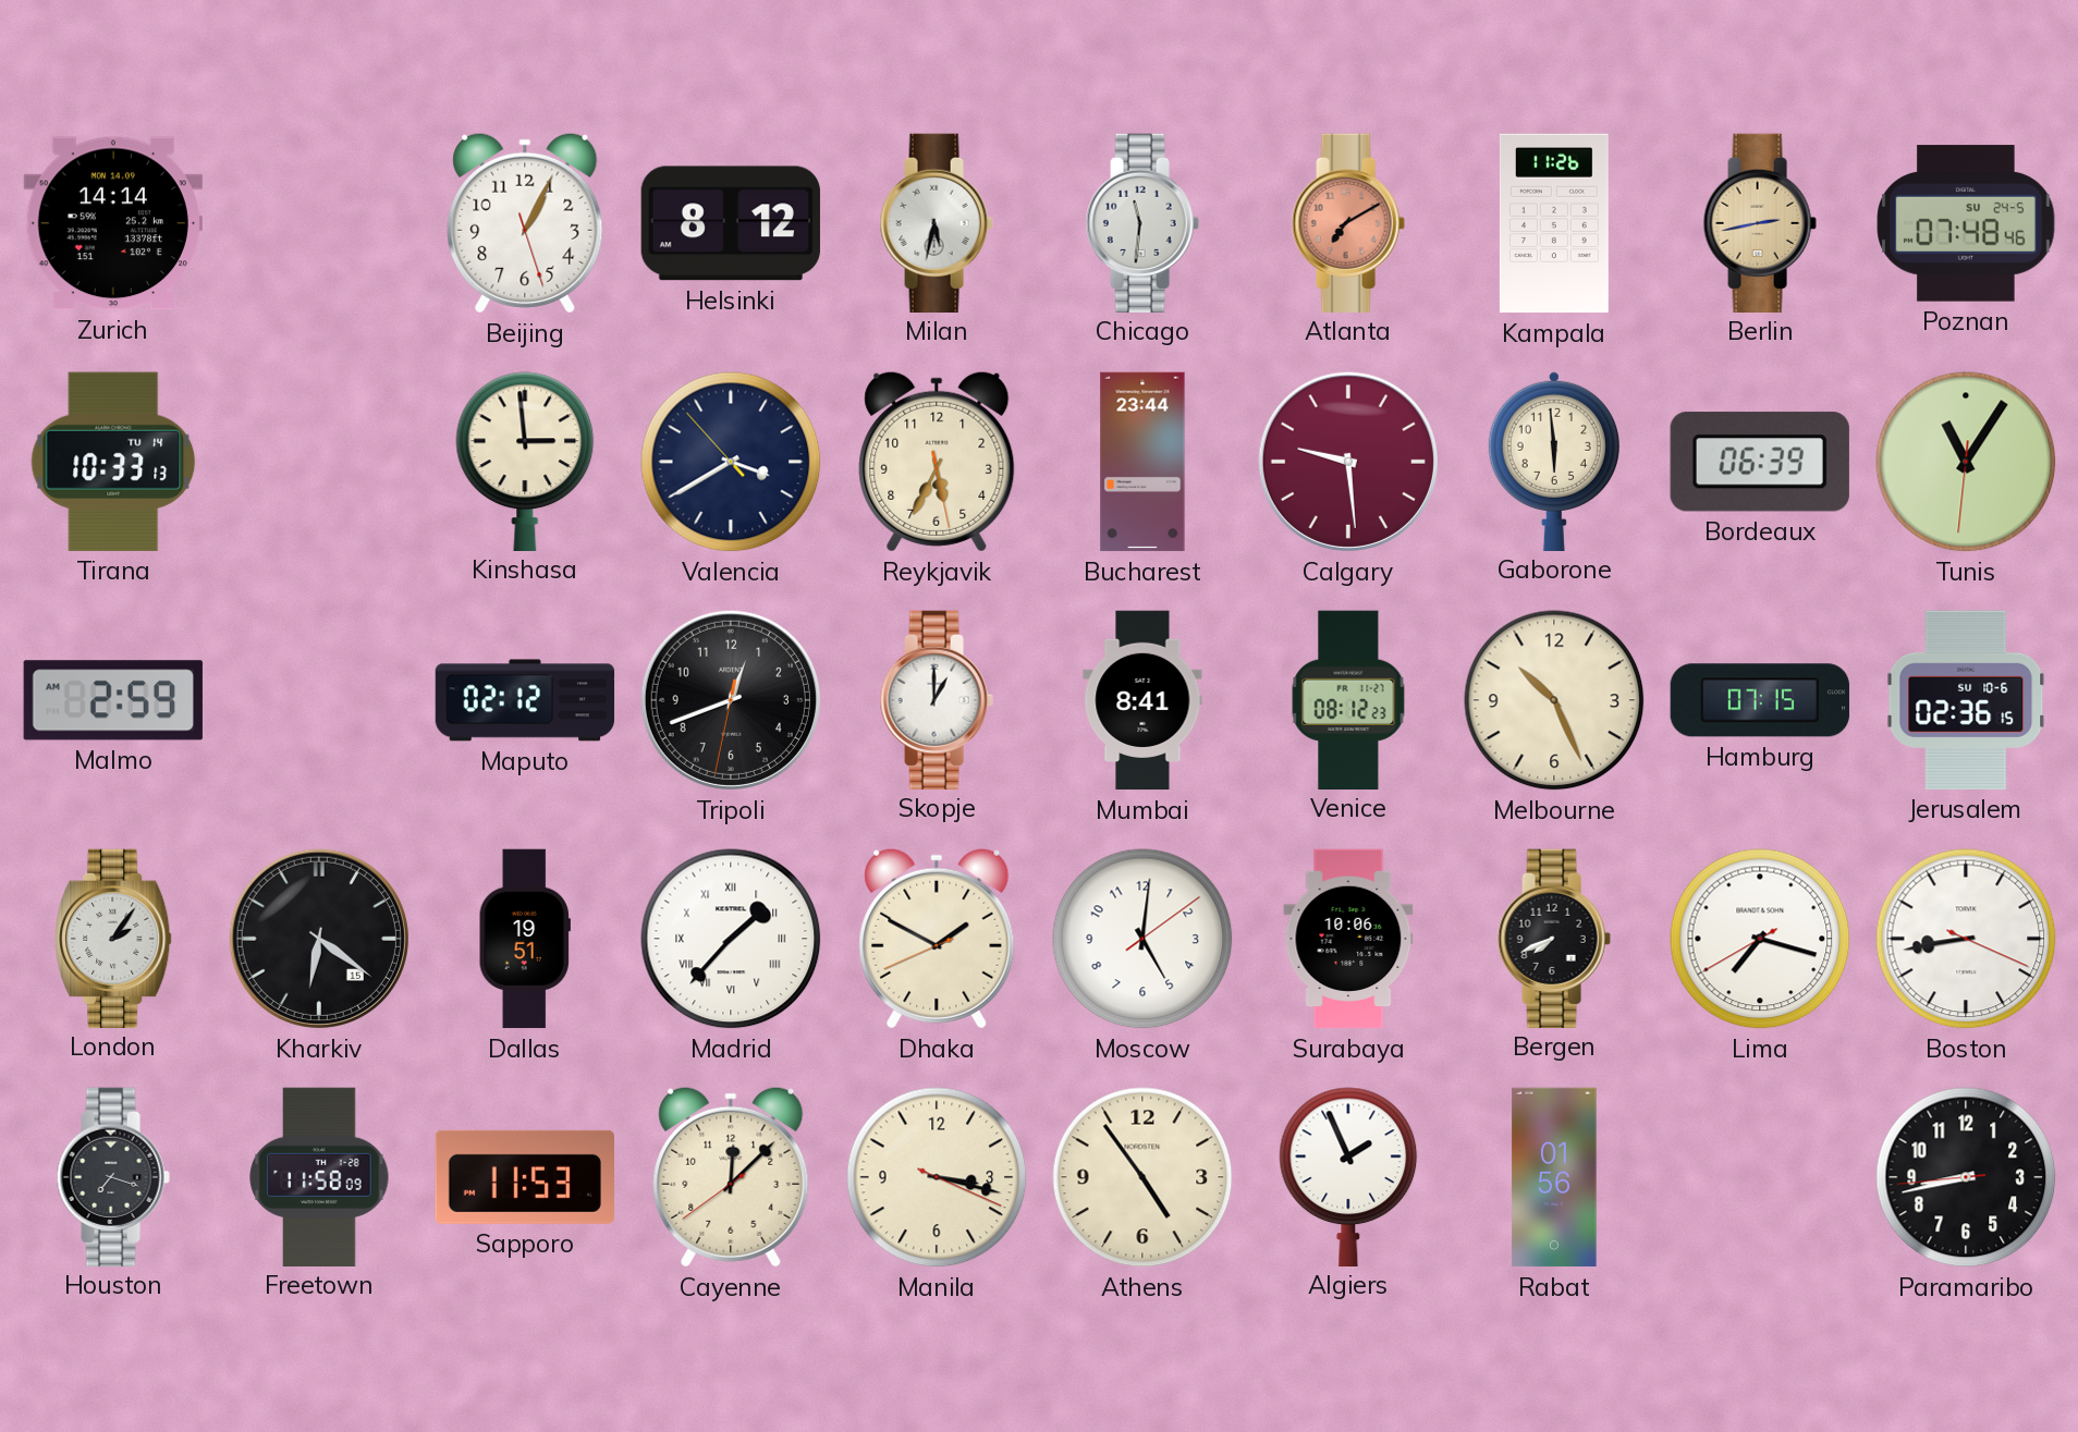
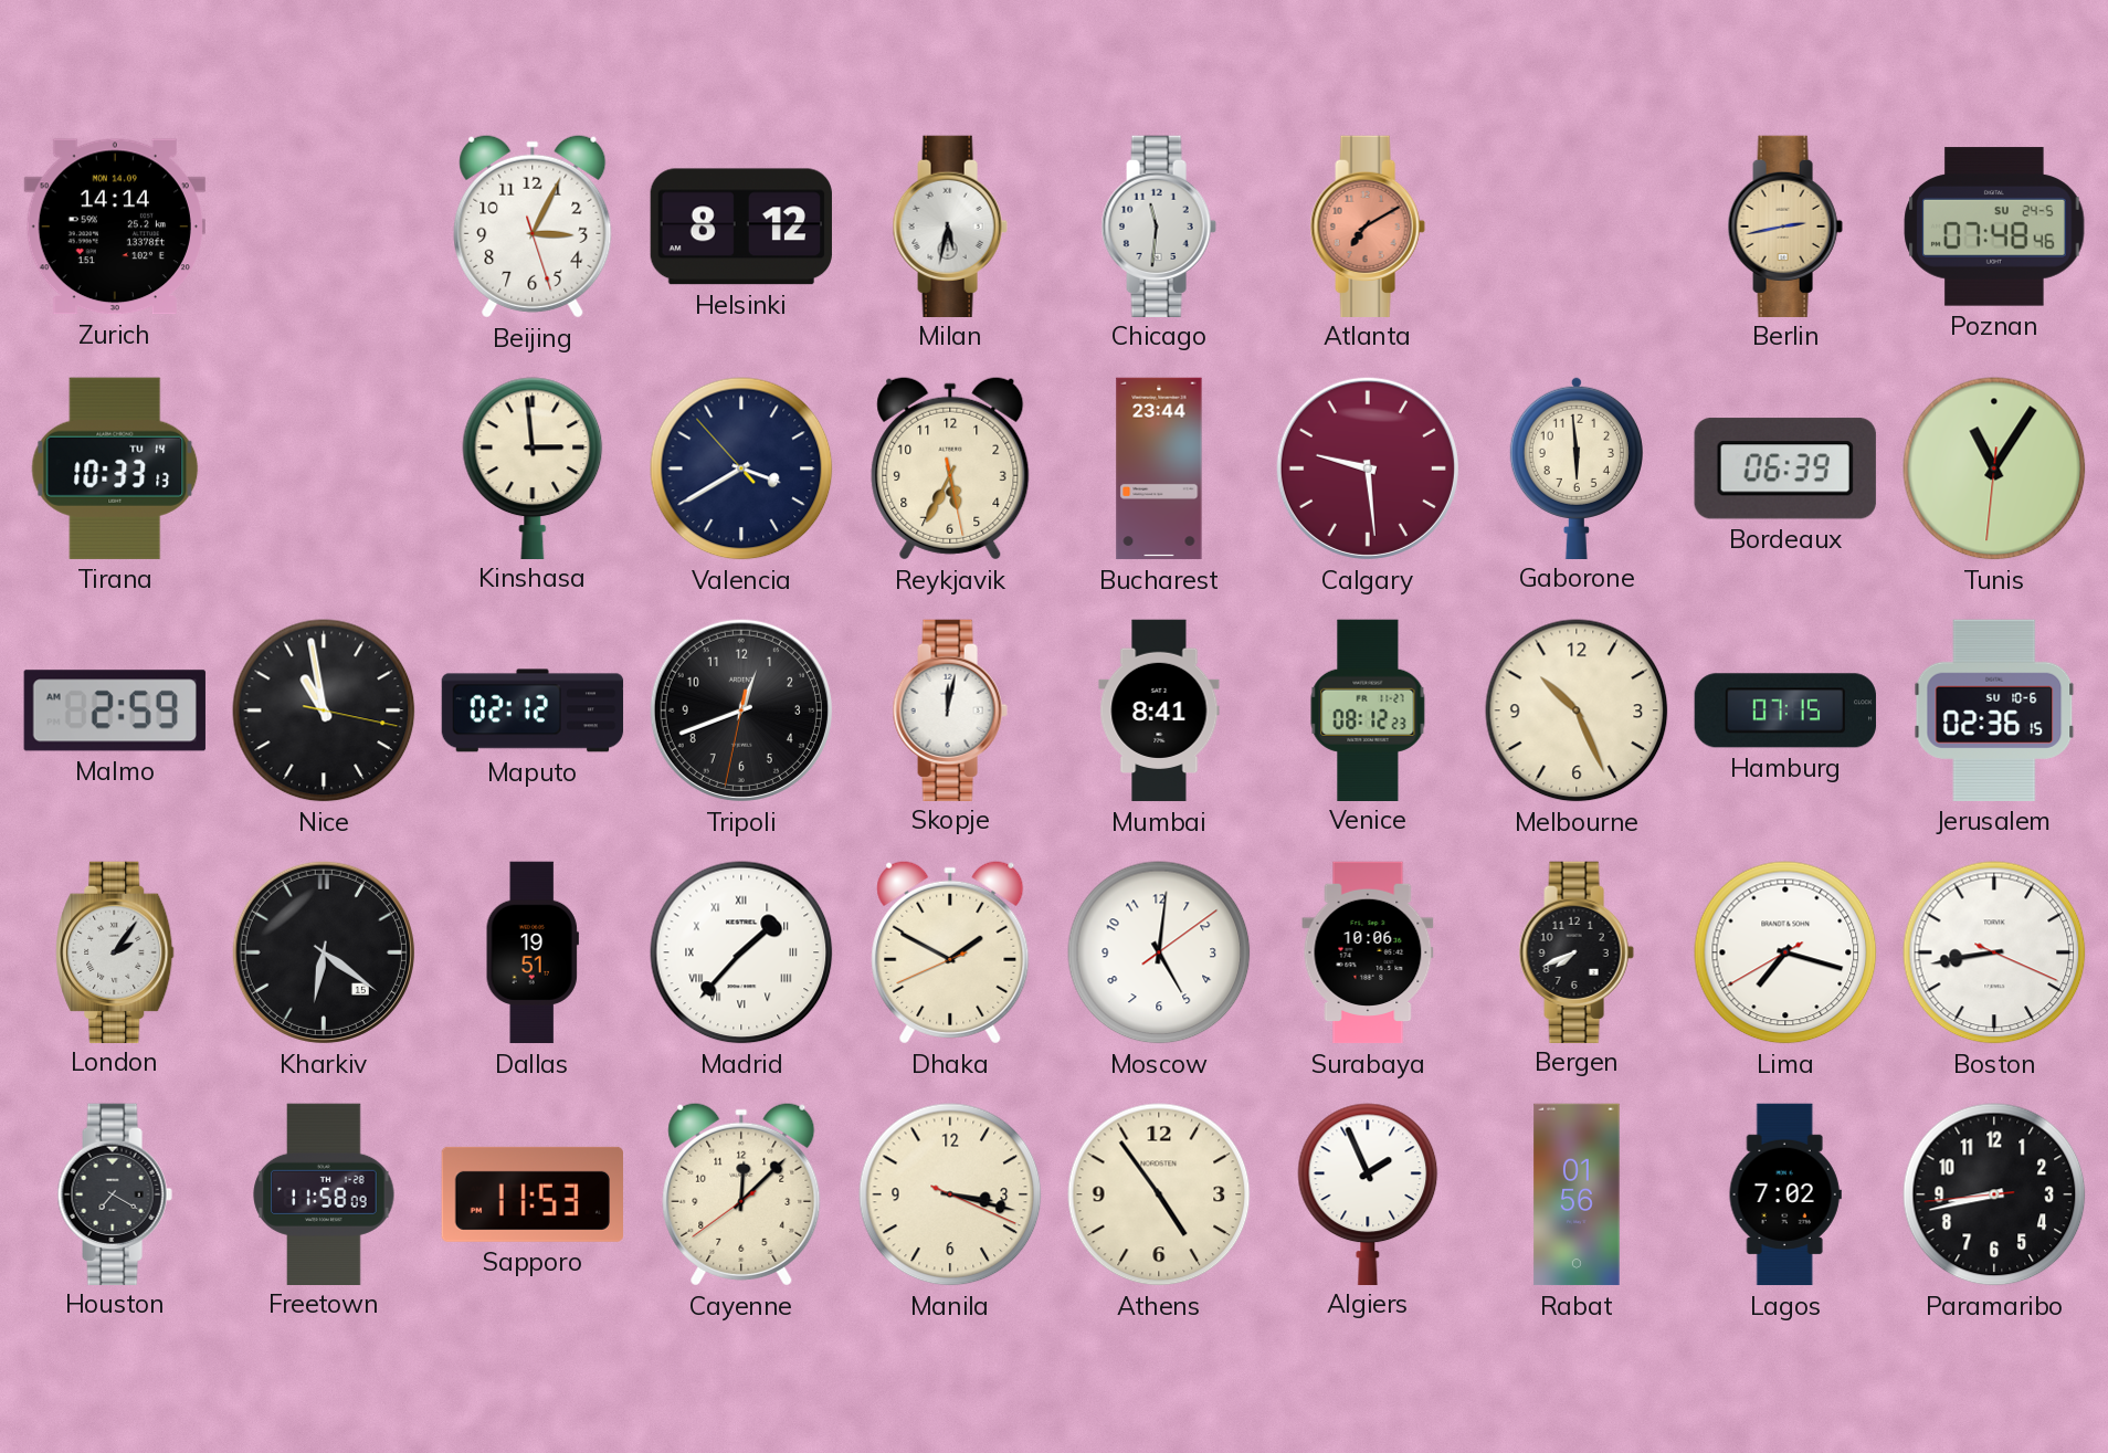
Beijing: 1:04 -> 3:04 (533, 227)
Kampala: 11:26 -> none (1554, 223)
Nice: none -> 10:58 (324, 710)
Skopje: 1:00 -> 12:02 (950, 709)
Houston: 7:18 -> 7:20 (115, 1193)
Lagos: none -> 7:02 (1785, 1194)
